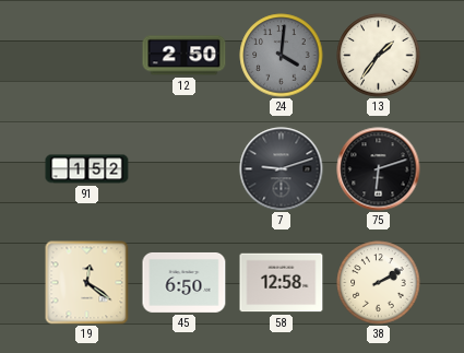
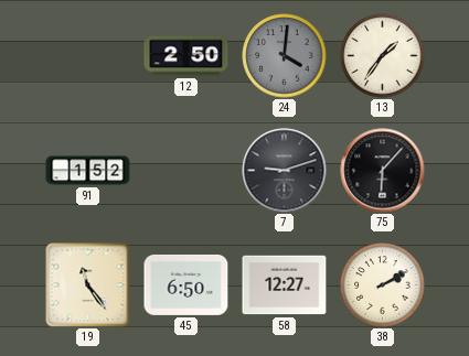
75: 6:12 -> 6:07 (383, 171)
19: 12:21 -> 11:24 (88, 285)
58: 12:58 -> 12:27 (285, 285)
